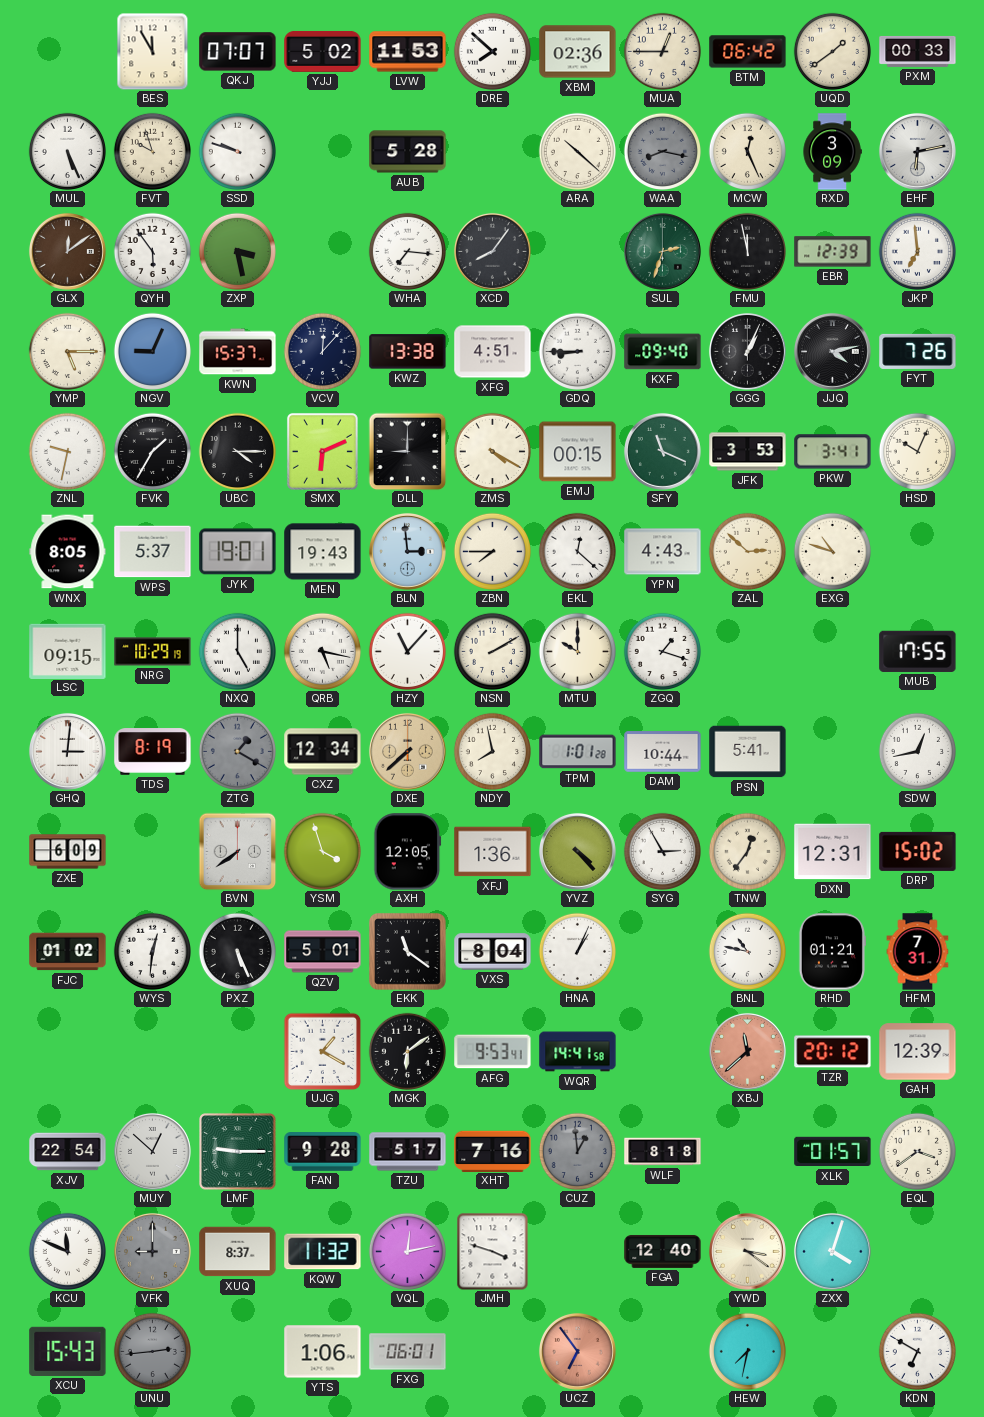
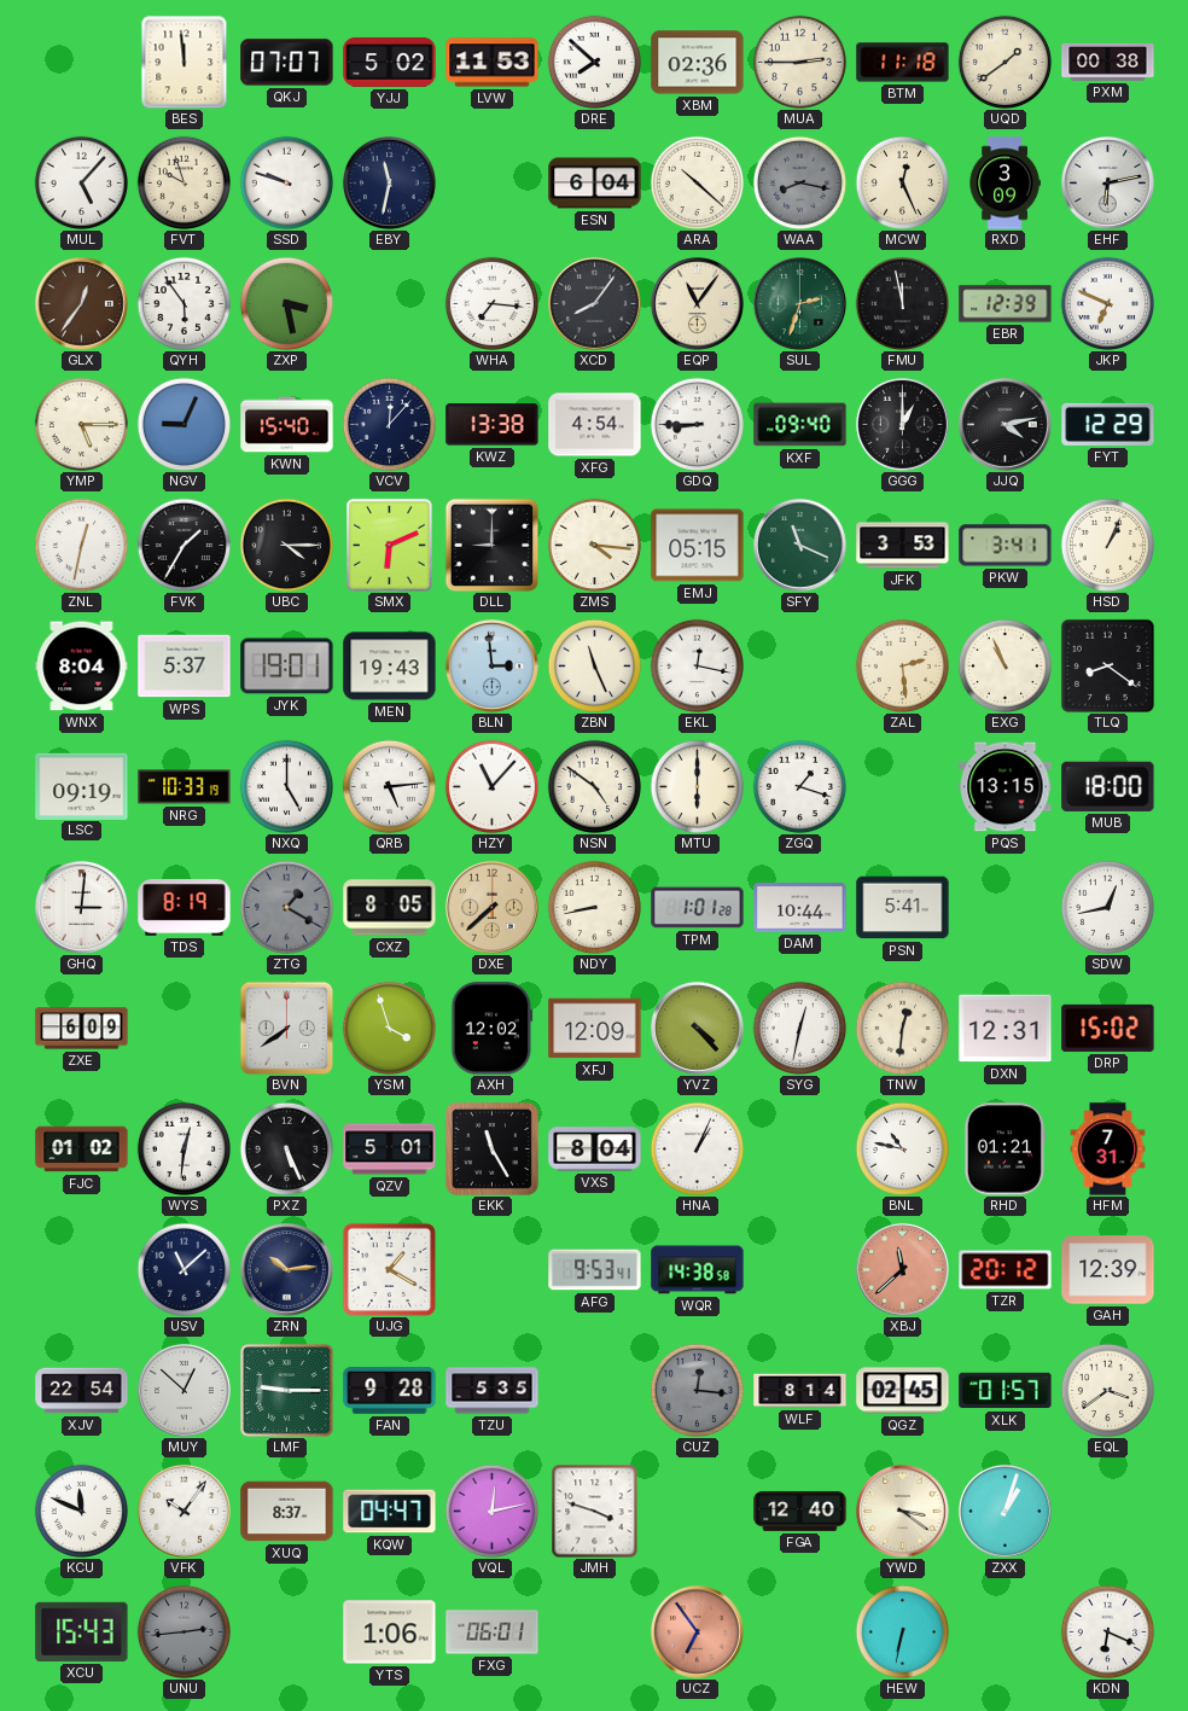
BES: 11:55 -> 11:59 (185, 62)
MUA: 12:45 -> 2:45 (799, 62)
BTM: 06:42 -> 11:18 (903, 63)
PXM: 00:33 -> 00:38 (1108, 62)
MUL: 5:26 -> 5:07 (81, 182)
EBY: none -> 11:32 (389, 182)
AUB: 5:28 -> none (408, 152)
ESN: none -> 6:04 (595, 184)
GLX: 12:09 -> 12:36 (81, 303)
EQP: none -> 11:06 (697, 303)
JKP: 6:59 -> 6:49 (1107, 303)
KWN: 15:37 -> 15:40 (287, 425)
XFG: 4:51 -> 4:54 (595, 425)
GGG: 1:04 -> 1:00 (902, 424)
FYT: 7:26 -> 12:29 (1108, 424)
ZNL: 9:32 -> 12:32 (81, 545)
ZMS: 4:20 -> 4:16 (594, 545)
EMJ: 00:15 -> 05:15 (698, 546)
HSD: 10:04 -> 1:04 (1107, 545)
WNX: 8:05 -> 8:04 (82, 667)
ZBN: 7:45 -> 11:26 (594, 665)
EKL: 12:22 -> 12:17 (697, 665)
YPN: 4:43 -> none (663, 552)
ZAL: 2:52 -> 2:29 (902, 665)
EXG: 10:48 -> 10:56 (1004, 665)
TLQ: none -> 8:21 (1107, 665)
LSC: 09:15 -> 09:19 (82, 786)
NRG: 10:29 -> 10:33 (185, 787)
QRB: 5:17 -> 5:14 (389, 786)
NSN: 2:10 -> 4:51 (594, 786)
MTU: 10:00 -> 6:00 (697, 786)
PQS: none -> 13:15 (1006, 787)
MUB: 17:55 -> 18:00 (1108, 786)
CXZ: 12:34 -> 8:05 (390, 908)
NDY: 7:58 -> 8:43 (594, 907)
AXH: 12:05 -> 12:02 (493, 1029)
XFJ: 1:36 -> 12:09 (595, 1029)
SYG: 2:55 -> 12:32 (799, 1028)
TNW: 12:36 -> 12:31 (902, 1028)
EKK: 11:21 -> 11:25 (491, 1148)
USV: none -> 11:08 (184, 1269)
ZRN: none -> 10:14 (286, 1269)
MGK: 6:09 -> none (407, 1051)
WQR: 14:41 -> 14:38 (698, 1270)
TZU: 5:17 -> 5:35 (493, 1391)
XHT: 7:16 -> none (493, 1151)
CUZ: 12:59 -> 12:16 (697, 1390)
WLF: 8:18 -> 8:14 (800, 1391)
QGZ: none -> 02:45 (903, 1391)
VFK: 9:00 -> 10:06 (184, 1511)
VFK dial: grey -> white (184, 1511)
KQW: 11:32 -> 04:47 (390, 1512)
ZXX: 4:03 -> 1:03 (1004, 1511)
HEW: 7:32 -> 6:32 (902, 1631)
KDN: 6:50 -> 6:19 (1107, 1631)
